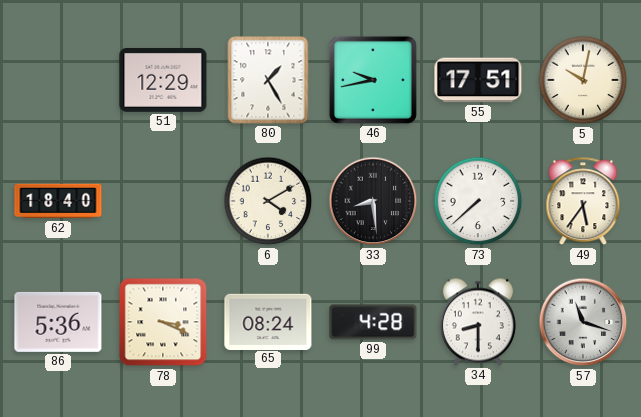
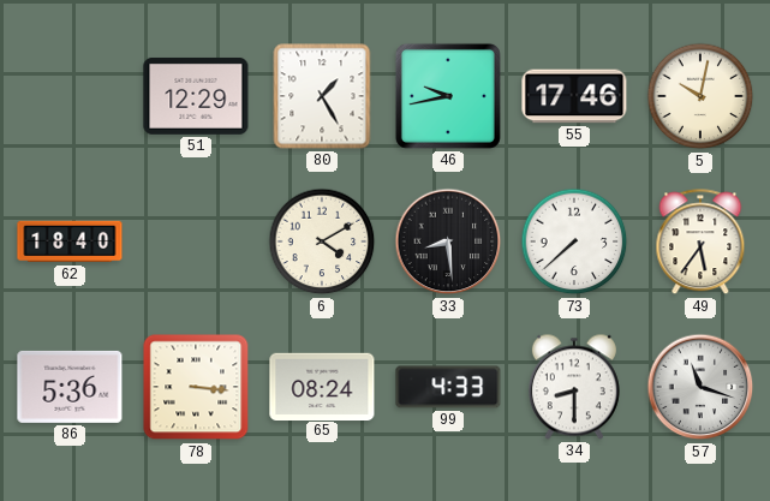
55: 17:51 -> 17:46 (574, 96)
78: 3:19 -> 3:16 (196, 387)
99: 4:28 -> 4:33 (448, 387)
